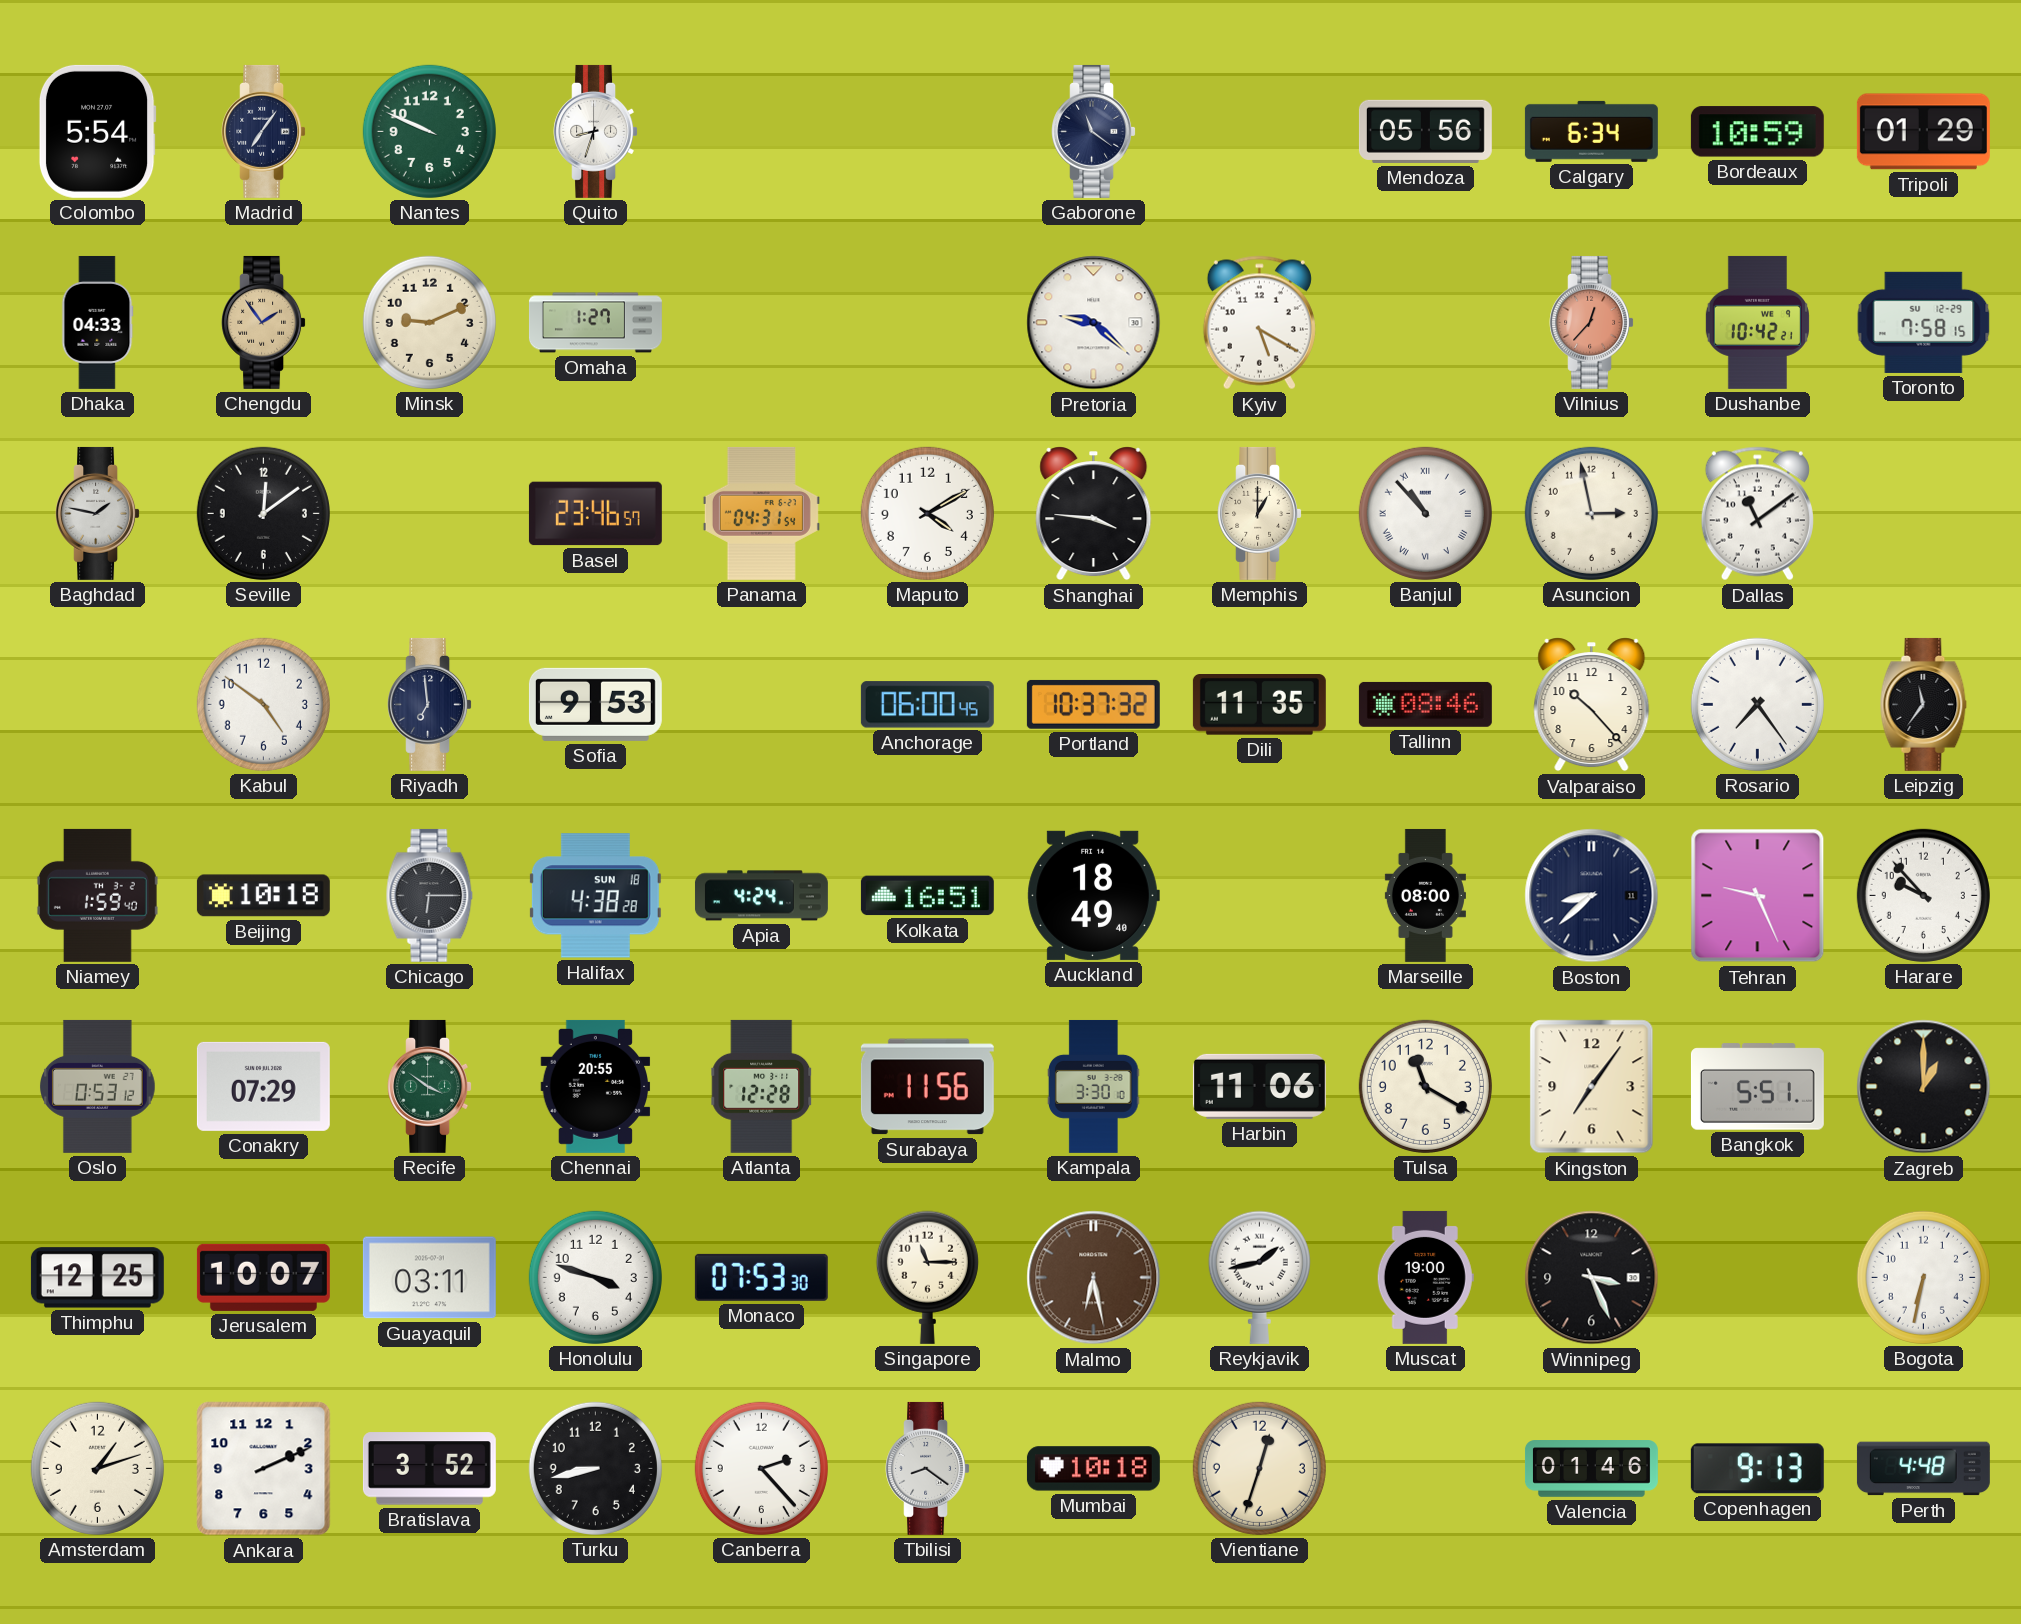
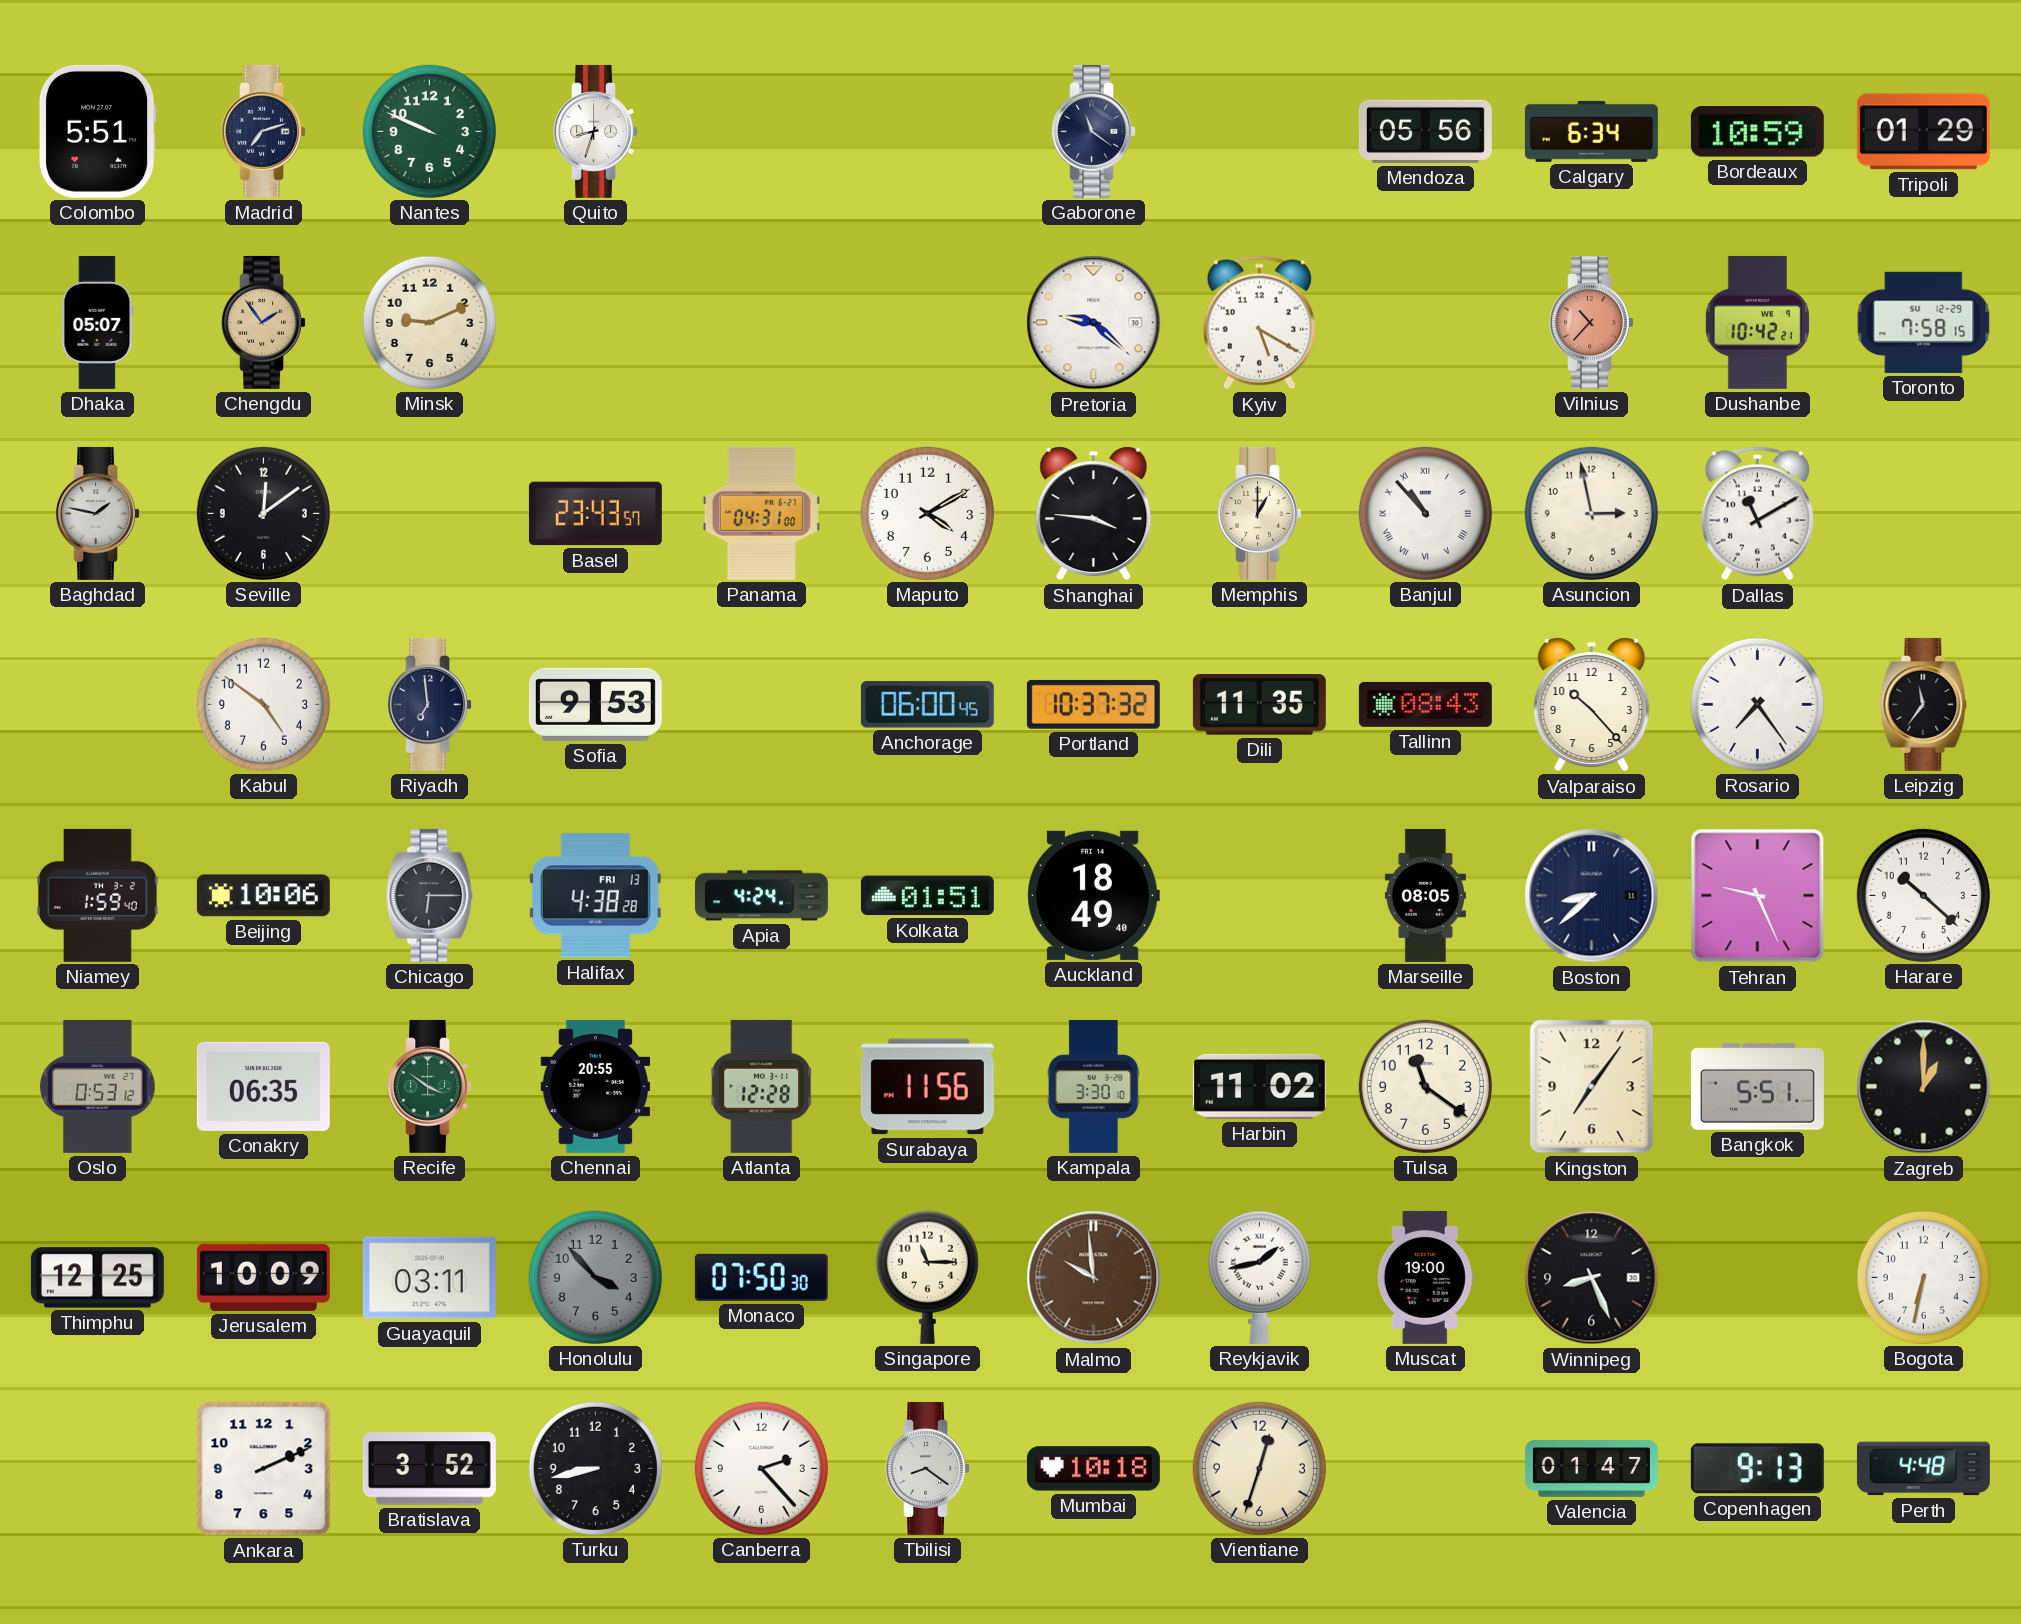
Colombo: 5:54 -> 5:51 (97, 131)
Madrid: 7:06 -> 7:12 (263, 131)
Dhaka: 04:33 -> 05:07 (98, 322)
Omaha: 1:27 -> none (595, 323)
Vilnius: 12:37 -> 10:37 (1591, 322)
Basel: 23:46 -> 23:43 (595, 514)
Panama: 04:31:54 -> 04:31:00 (761, 513)
Dallas: 11:09 -> 11:10 (1757, 514)
Tallinn: 08:46 -> 08:43 (1425, 704)
Beijing: 10:18 -> 10:06 (263, 896)
Halifax date: SUN 18 -> FRI 13 (595, 896)
Kolkata: 16:51 -> 01:51 (927, 896)
Marseille: 08:00 -> 08:05 (1425, 895)
Harare: 9:53 -> 10:22 (1923, 895)
Conakry: 07:29 -> 06:35 (263, 1086)
Harbin: 11:06 -> 11:02 (1259, 1086)
Tulsa: 11:20 -> 11:21 (1425, 1086)
Jerusalem: 10:07 -> 10:09 (263, 1277)
Honolulu: 3:48 -> 3:53 (595, 1277)
Honolulu dial: white -> grey (595, 1277)
Monaco: 07:53 -> 07:50 (761, 1277)
Malmo: 6:28 -> 9:59 (1094, 1278)
Winnipeg: 3:26 -> 8:26 (1592, 1278)
Amsterdam: 1:12 -> none (97, 1468)
Valencia: 01:46 -> 01:47 (1591, 1469)
